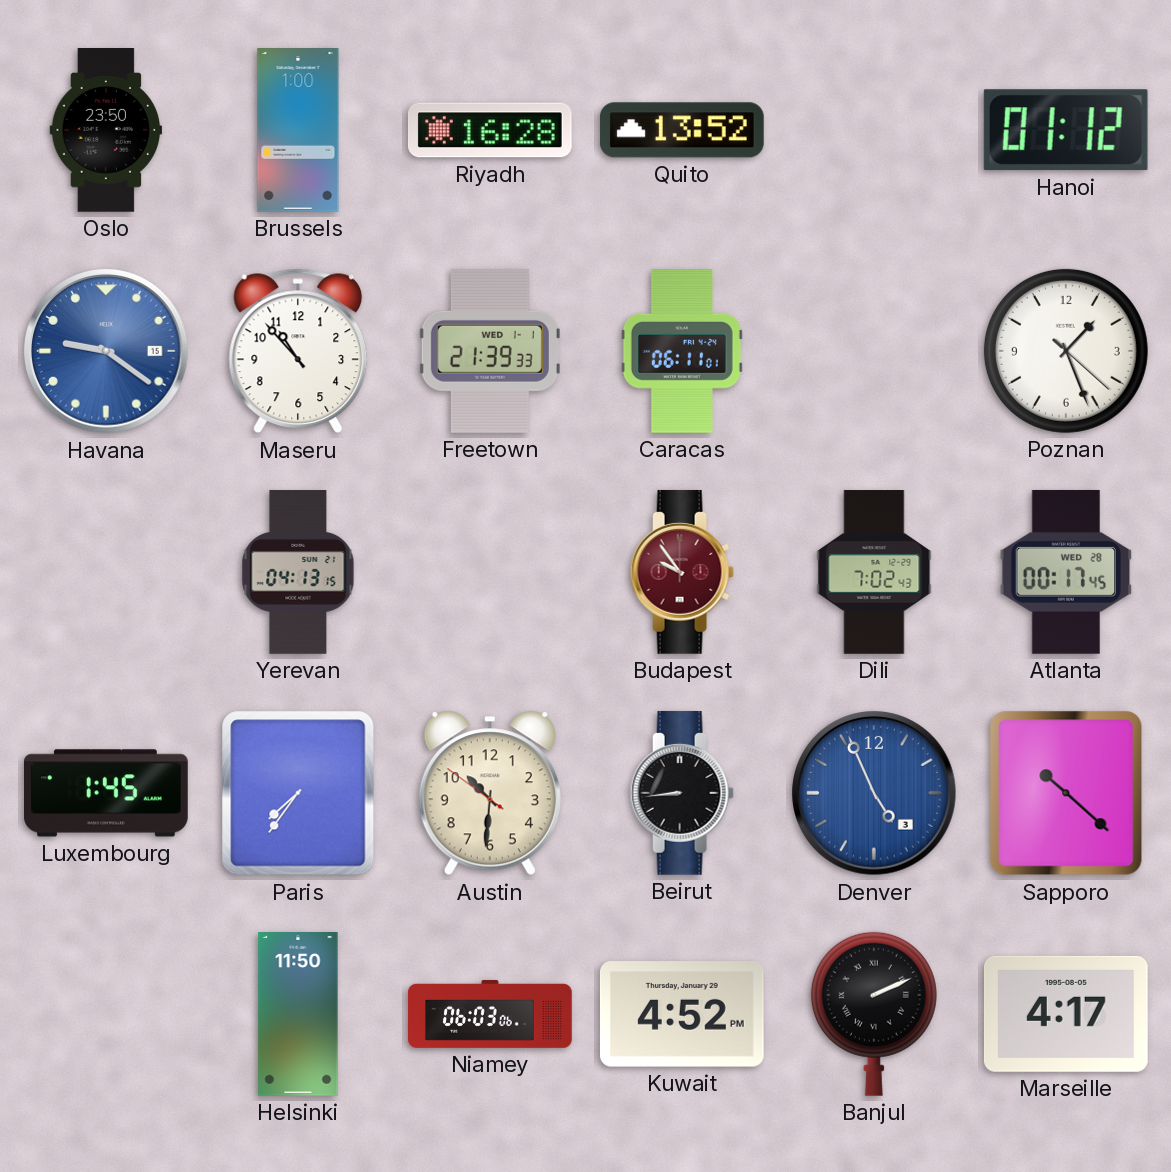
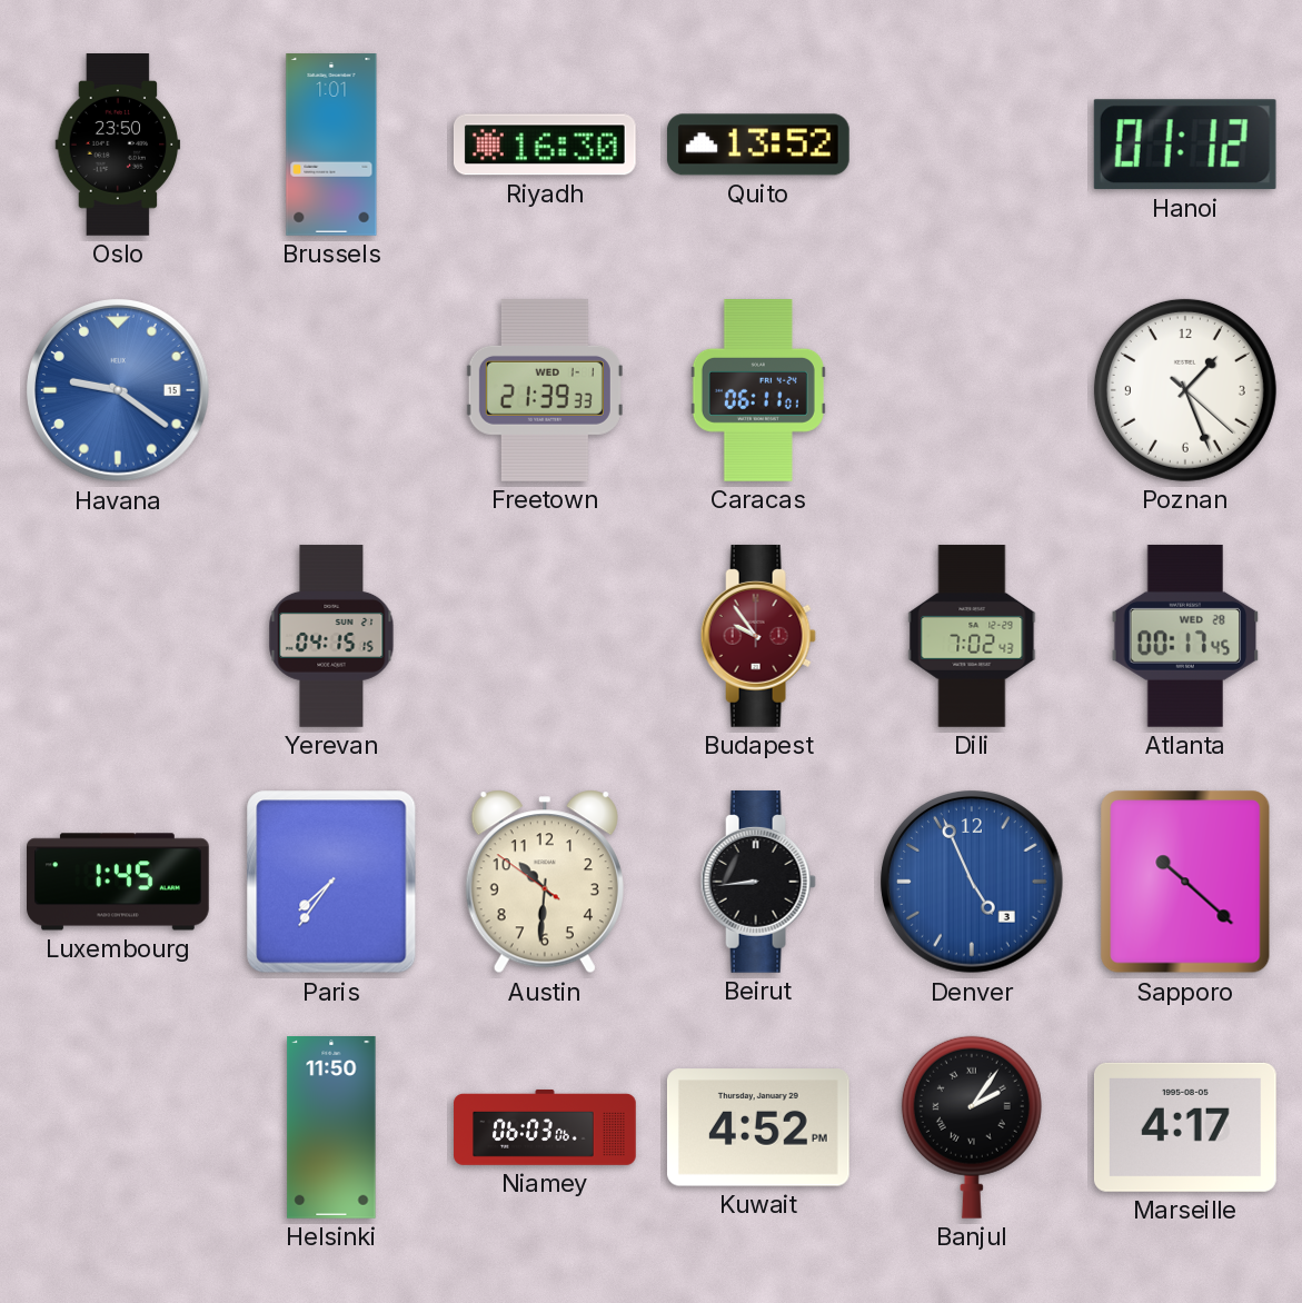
Brussels: 1:00 -> 1:01 (331, 146)
Riyadh: 16:28 -> 16:30 (545, 145)
Maseru: 10:53 -> none (298, 351)
Yerevan: 04:13 -> 04:15 (331, 636)
Banjul: 2:11 -> 2:06 (972, 1127)
